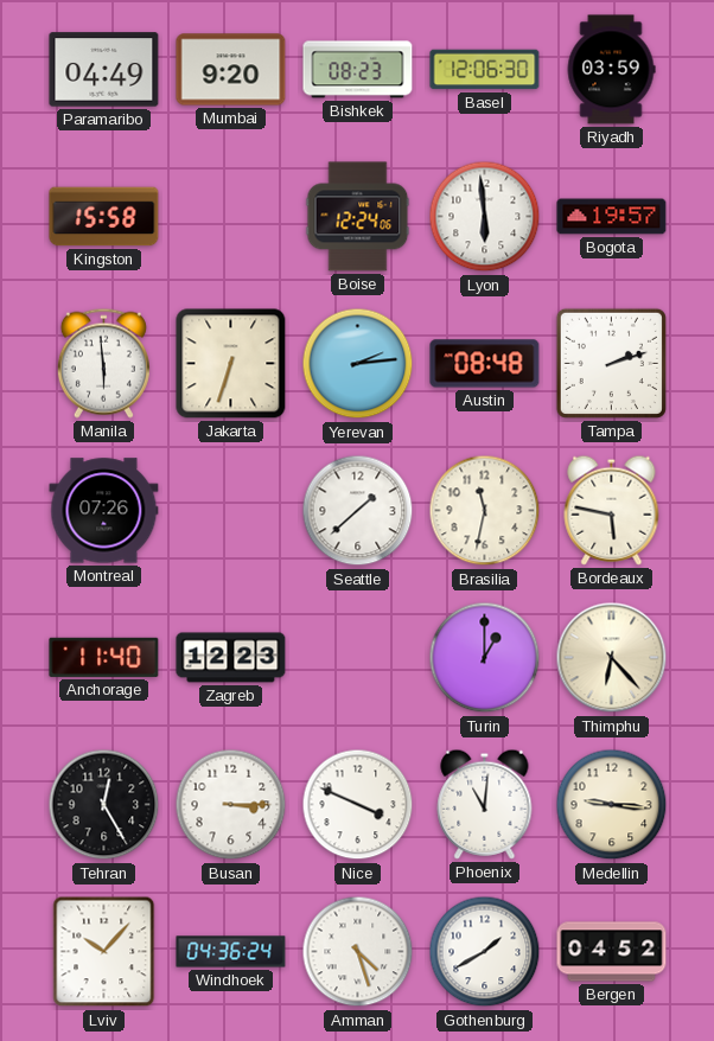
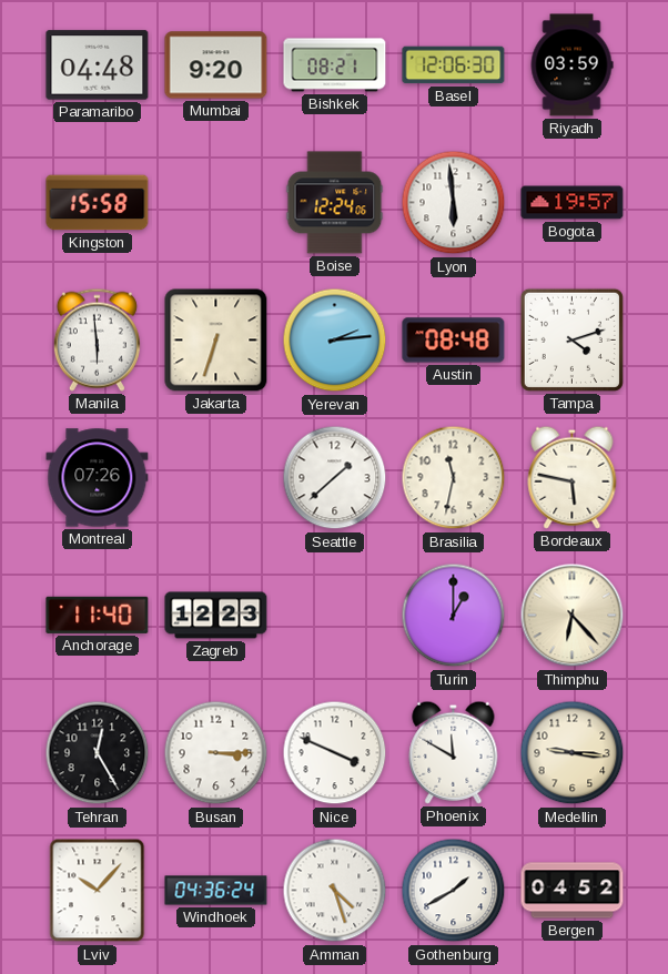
Paramaribo: 04:49 -> 04:48 (98, 65)
Bishkek: 08:23 -> 08:21 (335, 65)
Tampa: 2:12 -> 4:12 (571, 339)
Phoenix: 11:01 -> 11:50 (454, 752)
